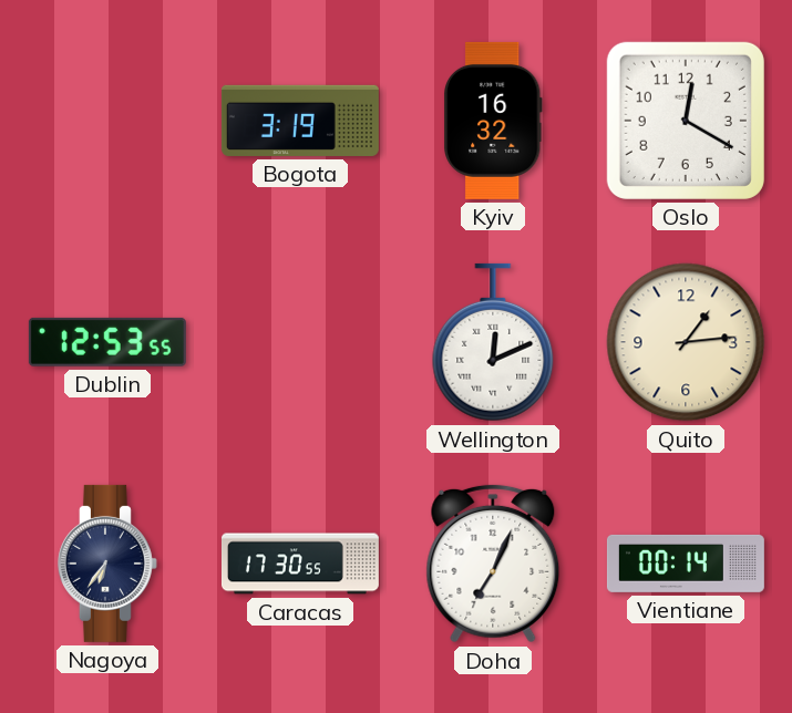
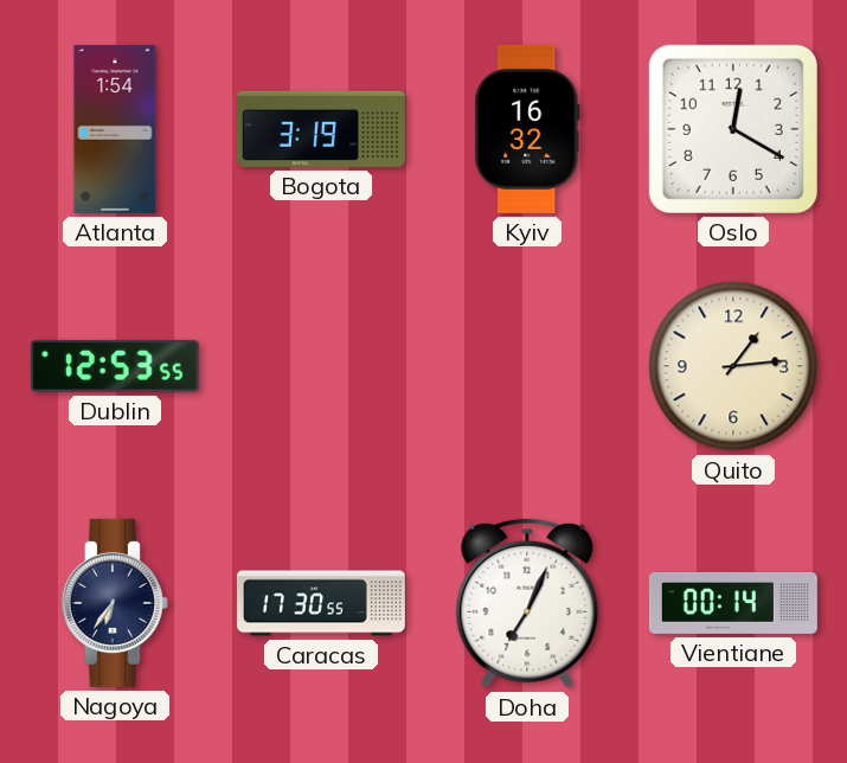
Atlanta: none -> 1:54 (115, 129)
Wellington: 12:11 -> none (493, 342)
